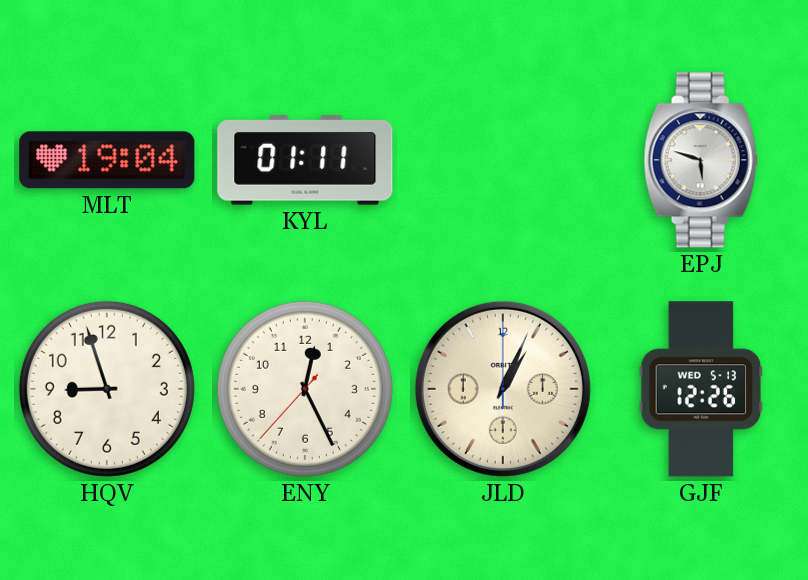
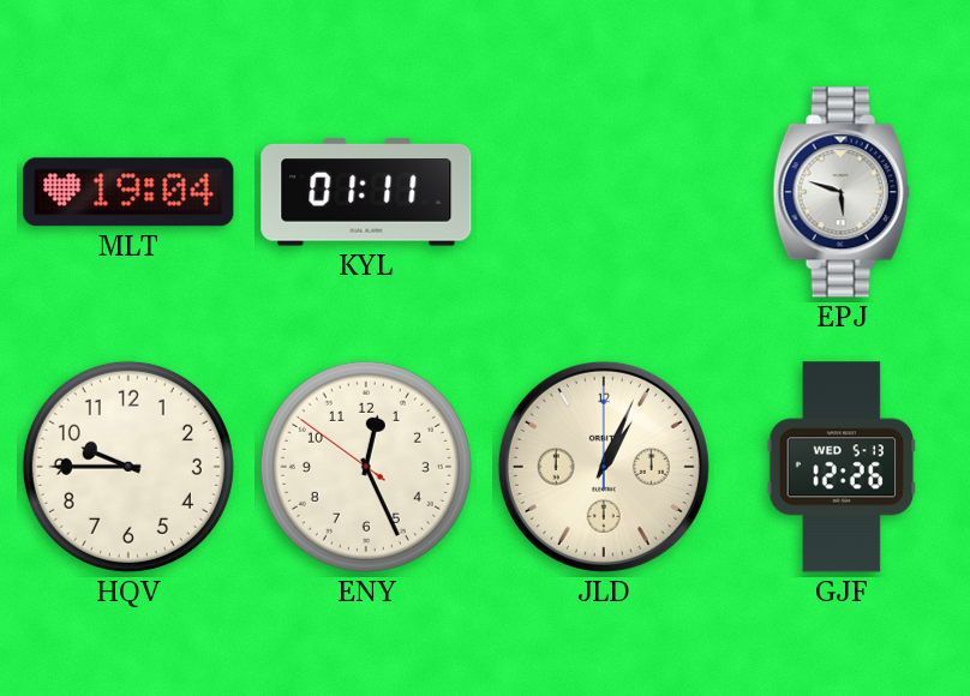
HQV: 8:57 -> 9:45 (128, 467)
ENY: 12:25:37 -> 12:25:51 (366, 467)
